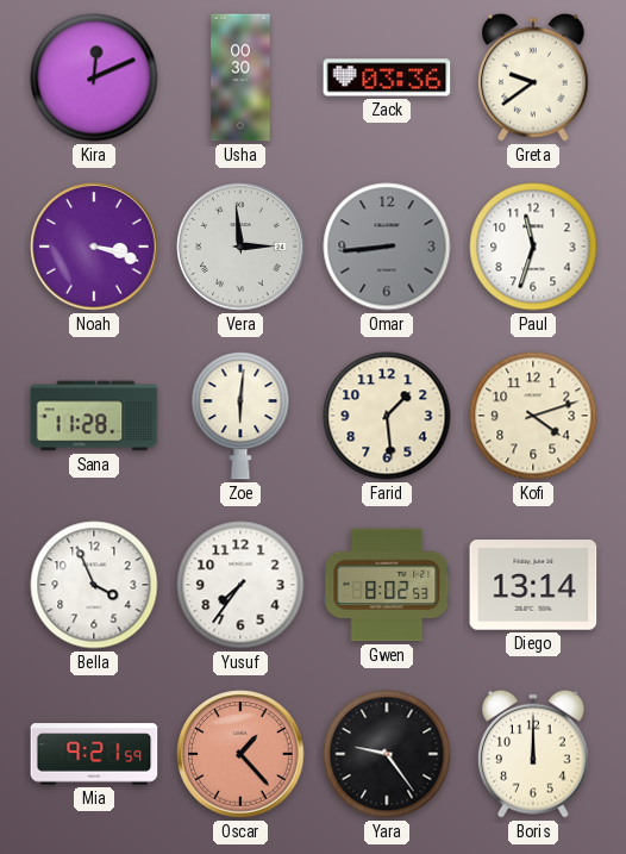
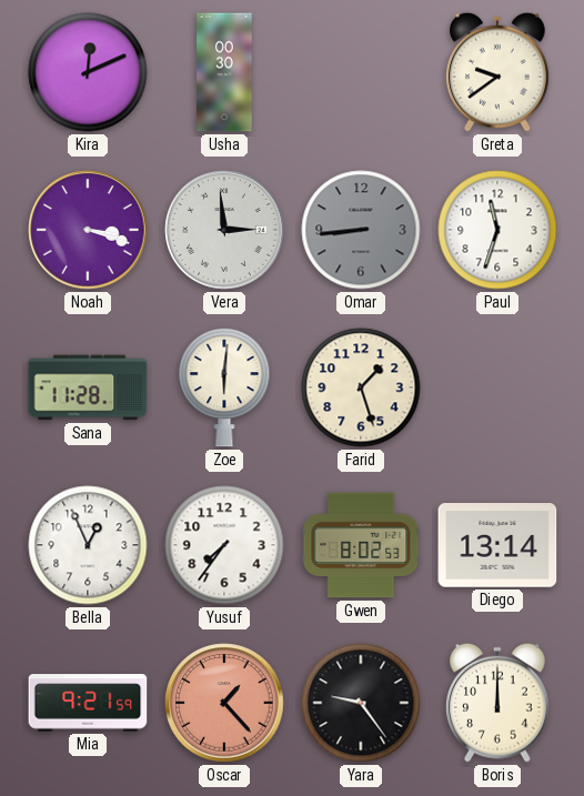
Zack: 03:36 -> none (387, 77)
Farid: 1:29 -> 1:27 (361, 387)
Kofi: 4:12 -> none (533, 416)
Bella: 3:56 -> 12:56 (88, 545)
